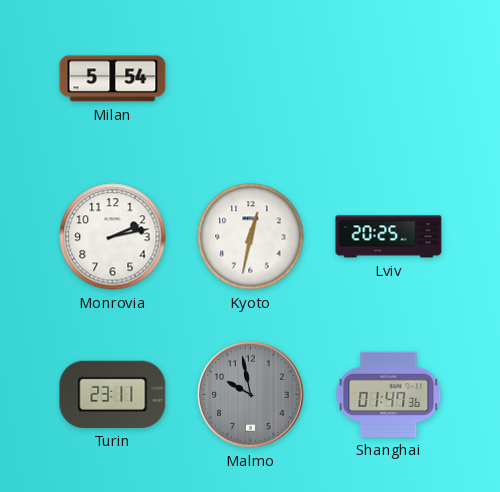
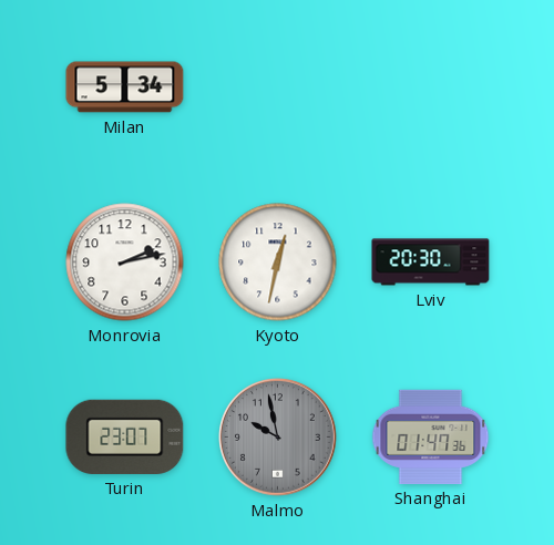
Milan: 5:54 -> 5:34 (125, 88)
Lviv: 20:25 -> 20:30 (431, 263)
Turin: 23:11 -> 23:07 (125, 436)
